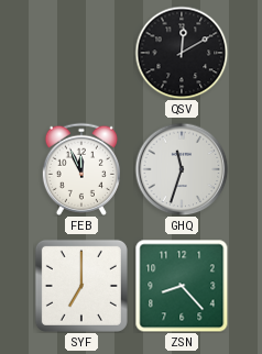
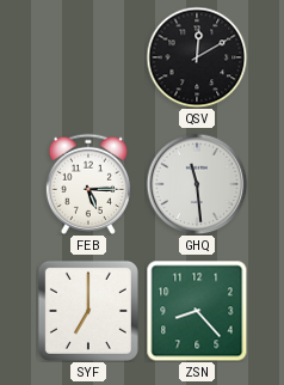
FEB: 11:56 -> 5:15 (88, 184)
GHQ: 11:33 -> 11:29 (197, 184)
